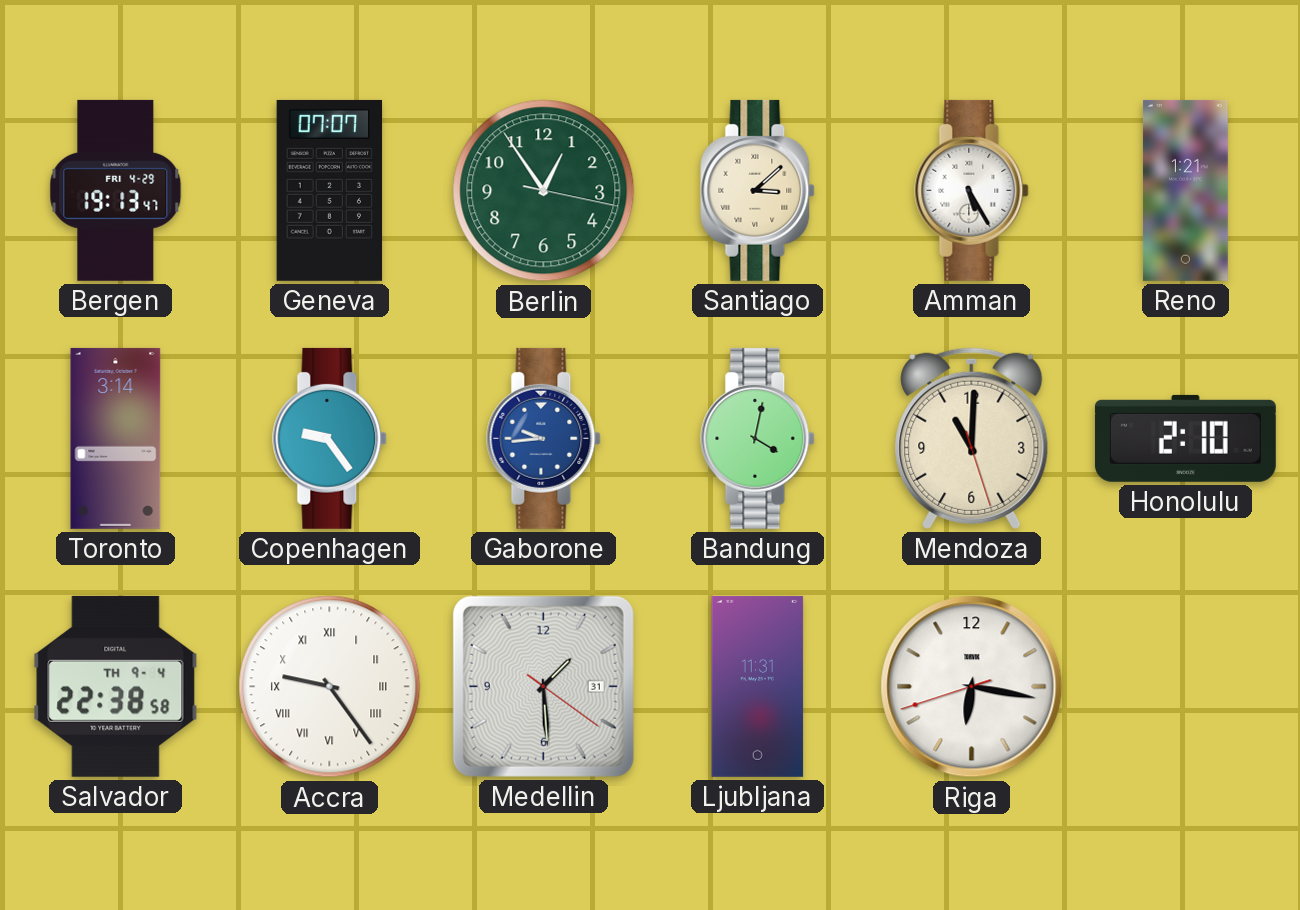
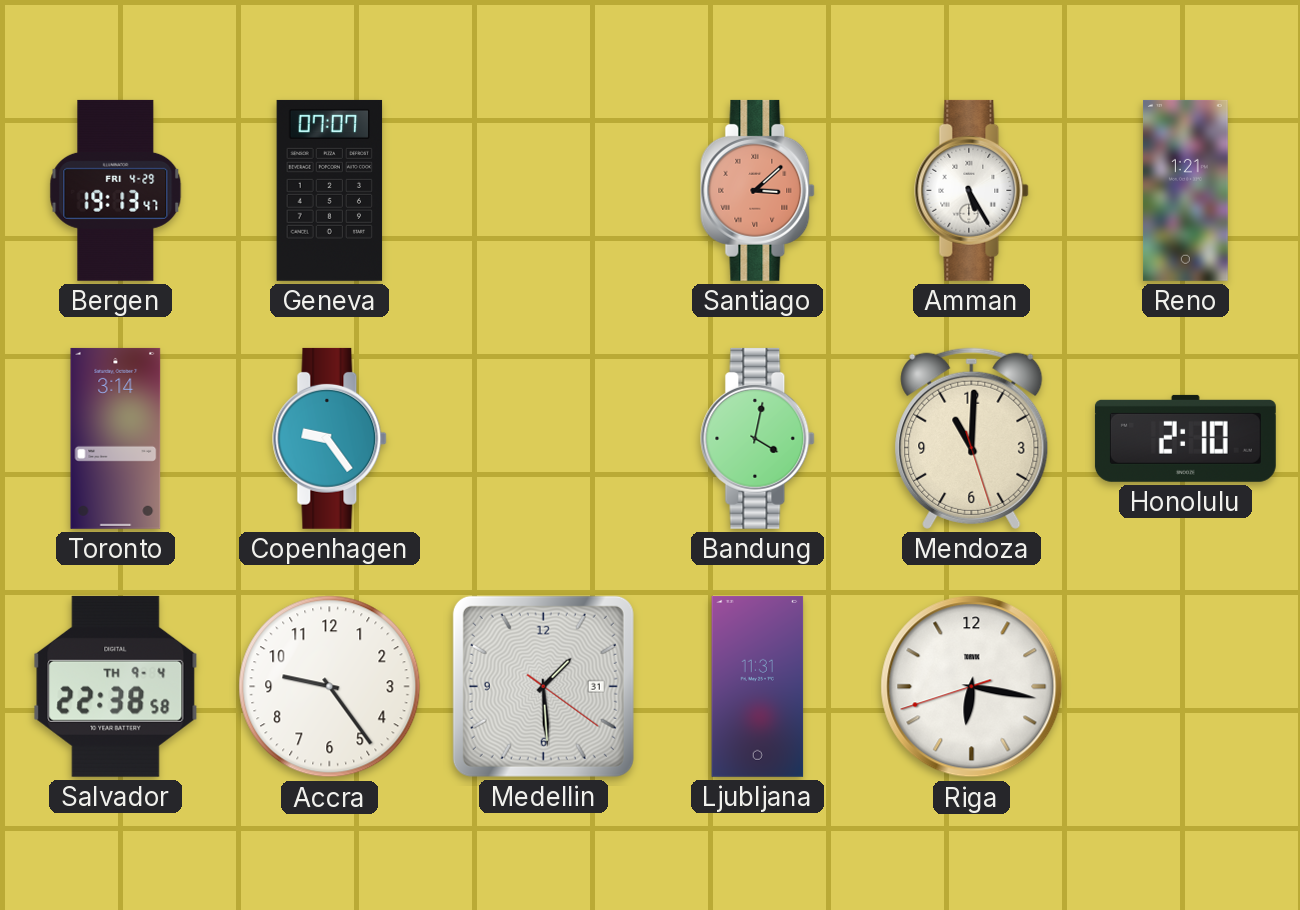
Berlin: 12:54 -> none (544, 191)
Santiago dial: cream -> salmon (758, 190)
Gaborone: 9:44 -> none (544, 438)
Accra numerals: Roman -> Arabic (330, 687)
